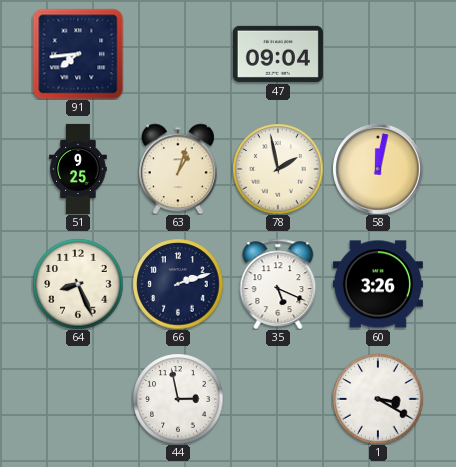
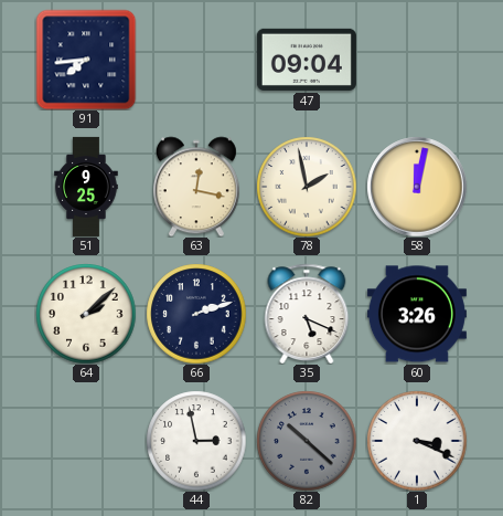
63: 1:03 -> 12:17 (196, 187)
64: 8:26 -> 2:08 (86, 314)
82: none -> 10:22 (307, 441)
1: 3:20 -> 3:19 (417, 441)
